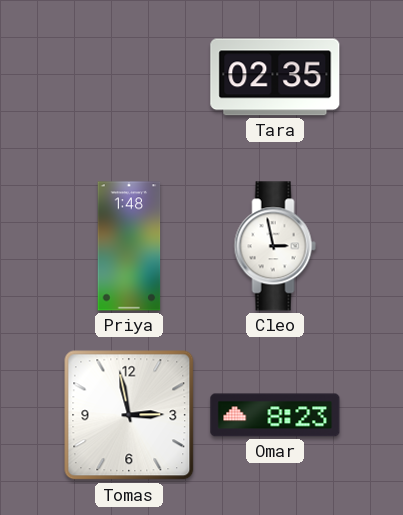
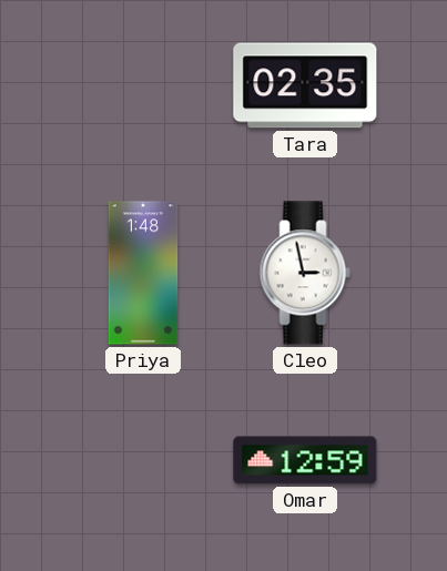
Tomas: 2:58 -> none (129, 415)
Omar: 8:23 -> 12:59 (305, 460)
